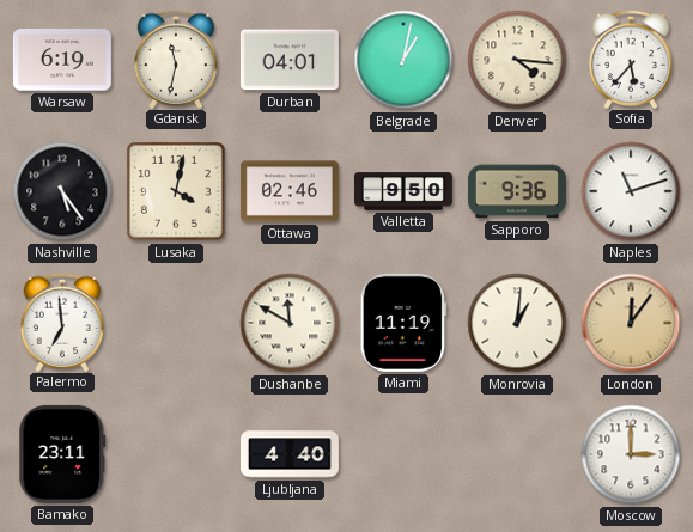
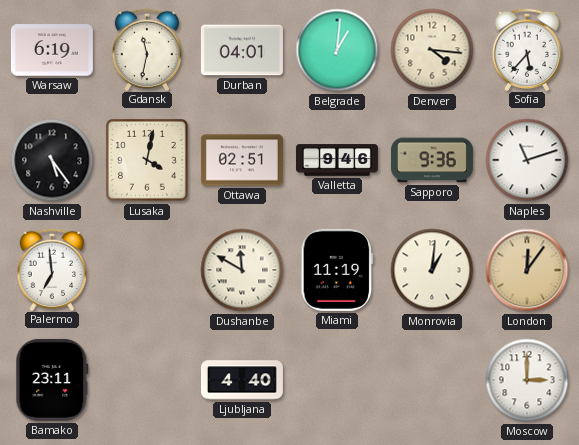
Belgrade: 1:02 -> 1:01 (337, 50)
Ottawa: 02:46 -> 02:51 (242, 160)
Valletta: 9:50 -> 9:46 (337, 160)
